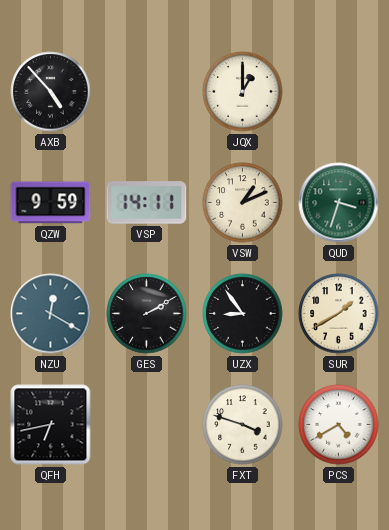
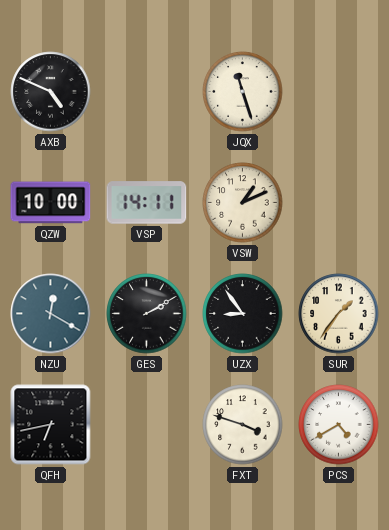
AXB: 4:53 -> 4:49 (51, 92)
JQX: 1:00 -> 11:27 (243, 92)
QZW: 9:59 -> 10:00 (51, 203)
QUD: 3:33 -> none (339, 203)
SUR: 1:40 -> 1:36 (339, 314)
